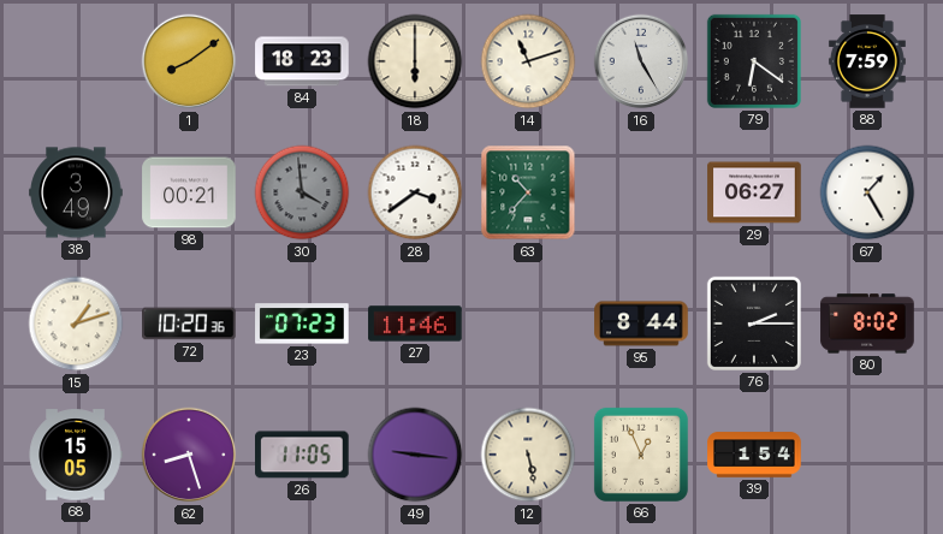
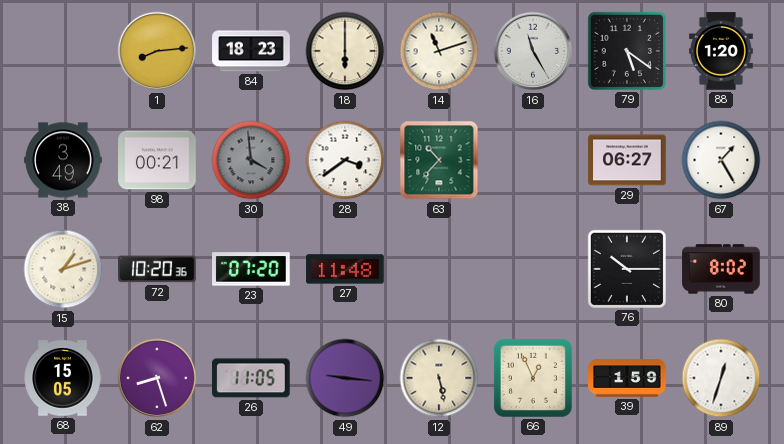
1: 8:09 -> 8:14 (157, 51)
79: 6:21 -> 5:21 (627, 51)
88: 7:59 -> 1:20 (721, 51)
23: 07:23 -> 07:20 (251, 269)
27: 11:46 -> 11:48 (345, 269)
95: 8:44 -> none (641, 324)
76: 2:15 -> 10:15 (627, 269)
39: 1:54 -> 1:59 (627, 378)
89: none -> 12:33 (721, 378)
